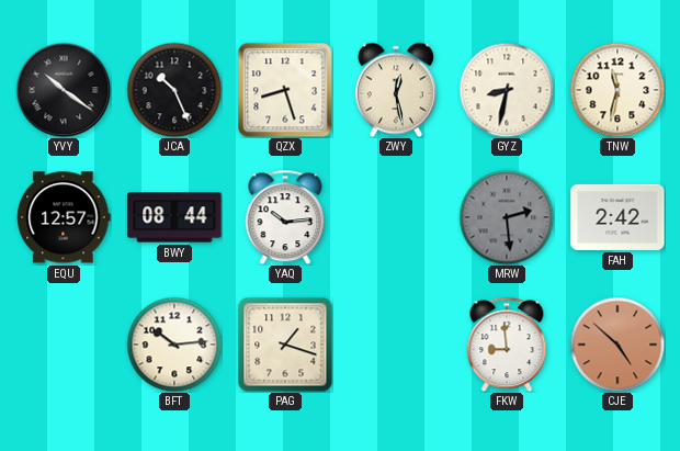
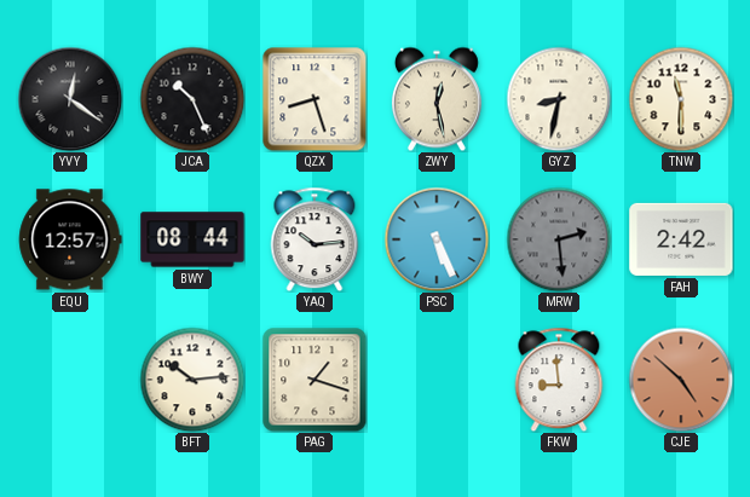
YVY: 10:21 -> 12:21 (70, 99)
TNW: 11:32 -> 11:30 (681, 99)
PSC: none -> 5:26 (437, 239)
